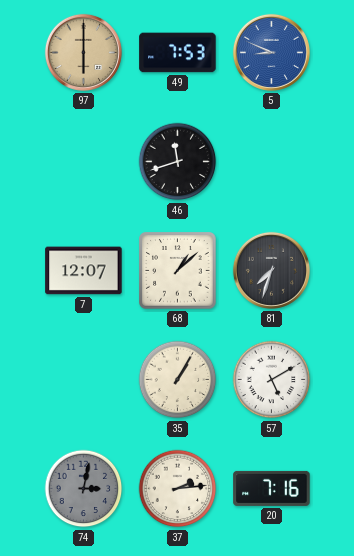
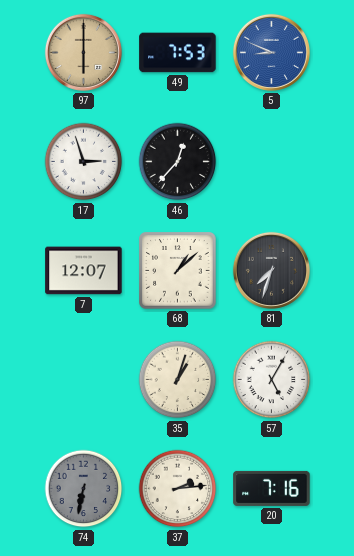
17: none -> 2:57 (84, 162)
46: 11:42 -> 12:37 (178, 162)
35: 1:05 -> 1:03 (178, 380)
57: 5:10 -> 5:05 (272, 380)
74: 3:02 -> 6:32 (84, 489)
